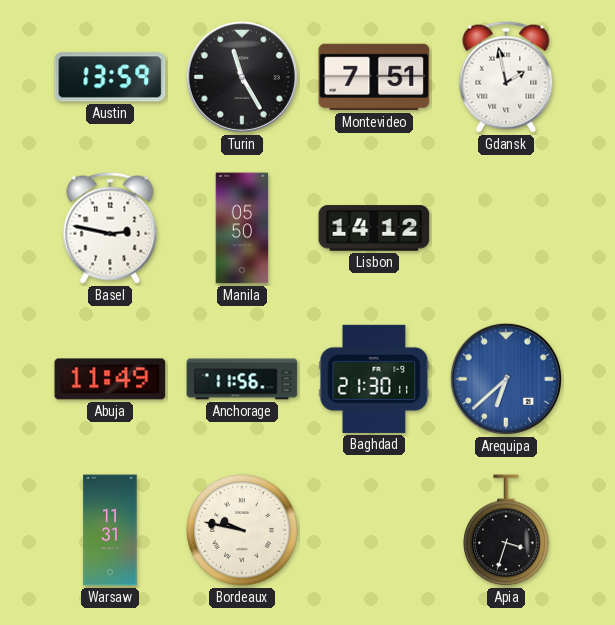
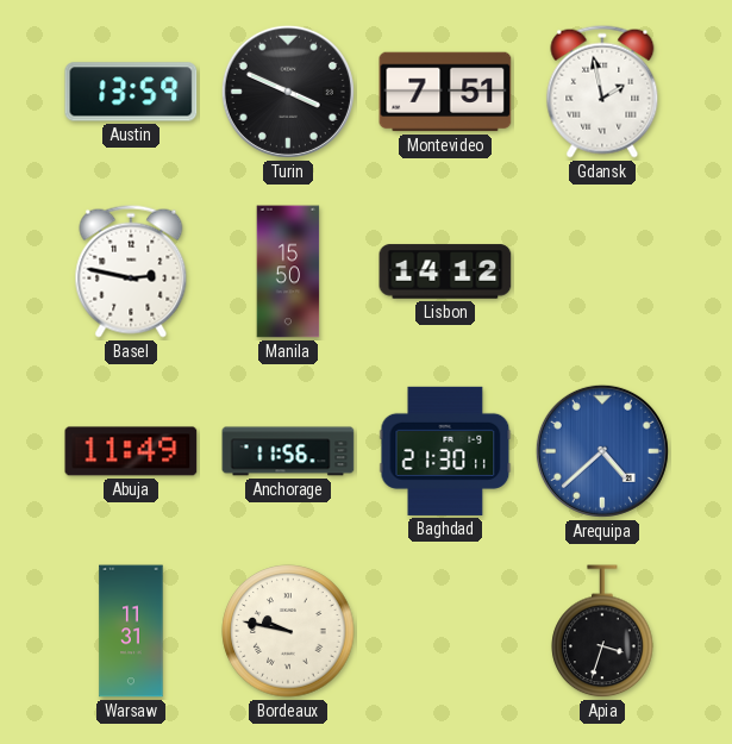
Turin: 11:25 -> 3:49 (288, 92)
Manila: 05:50 -> 15:50 (288, 271)
Arequipa: 6:38 -> 4:38 (602, 451)
